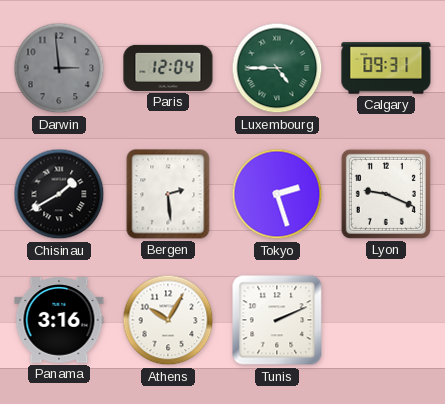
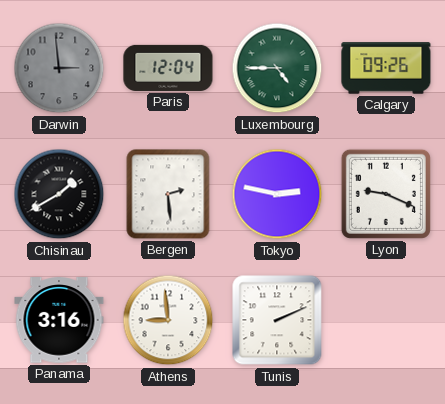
Calgary: 09:31 -> 09:26 (386, 68)
Tokyo: 2:27 -> 2:47 (277, 194)
Athens: 10:05 -> 8:59 (168, 320)
